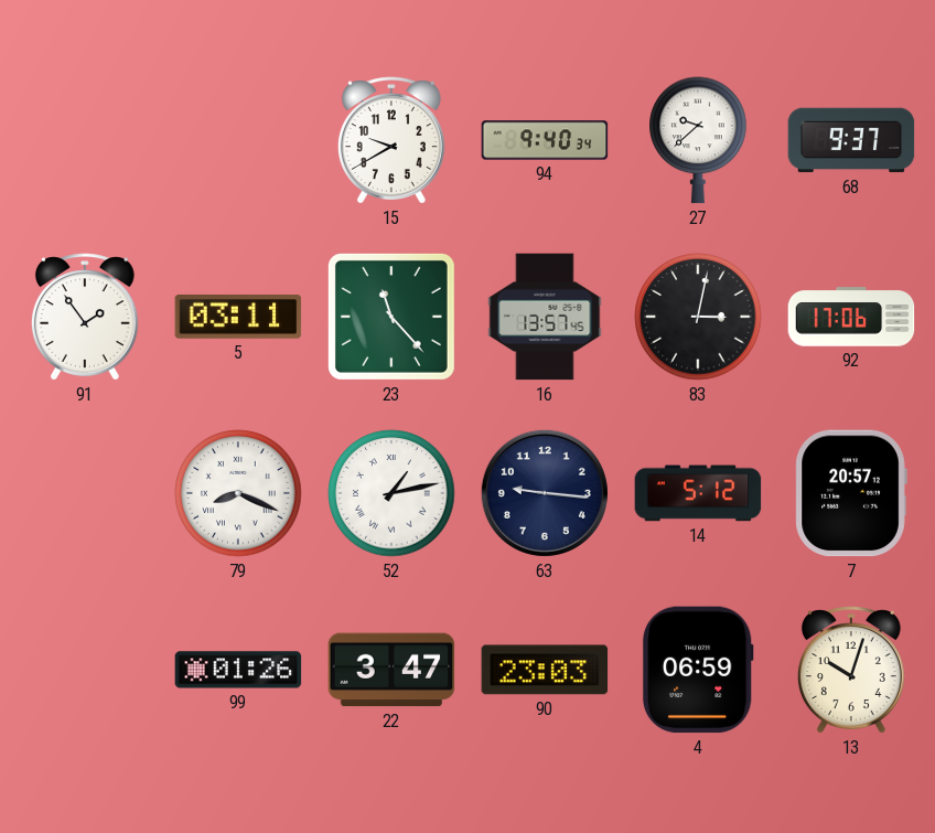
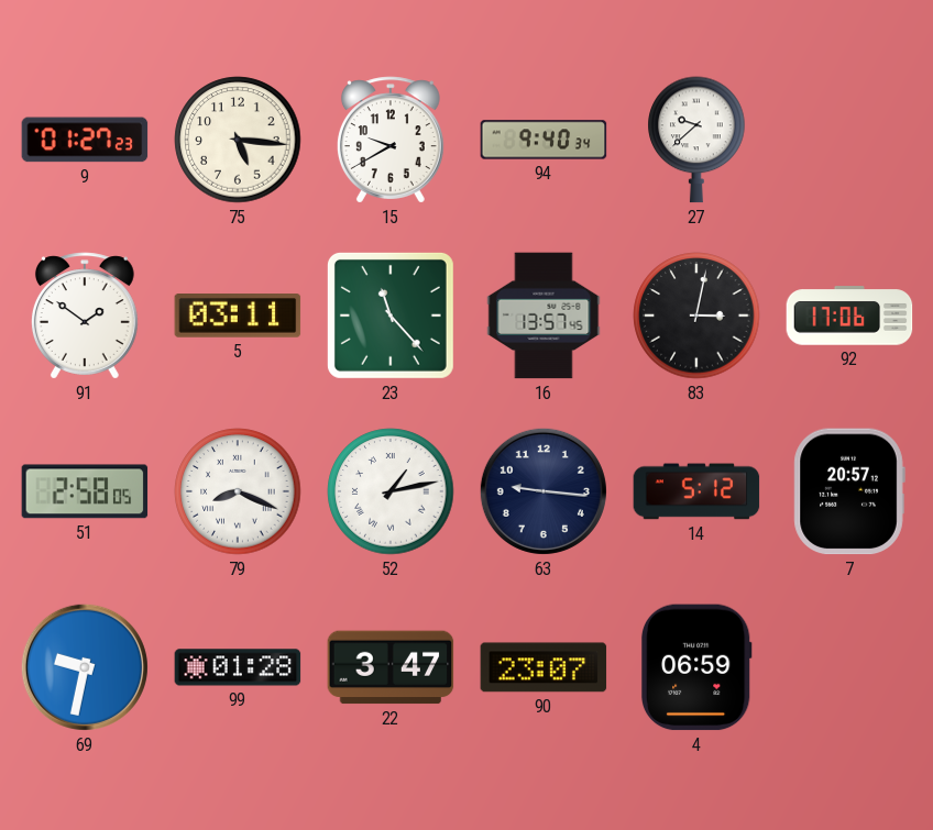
9: none -> 01:27 (85, 140)
75: none -> 5:16 (238, 140)
68: 9:37 -> none (851, 140)
91: 1:54 -> 1:51 (85, 316)
51: none -> 2:58 (85, 491)
69: none -> 9:32 (85, 667)
99: 01:26 -> 01:28 (238, 667)
90: 23:03 -> 23:07 (544, 667)
13: 10:03 -> none (851, 670)
